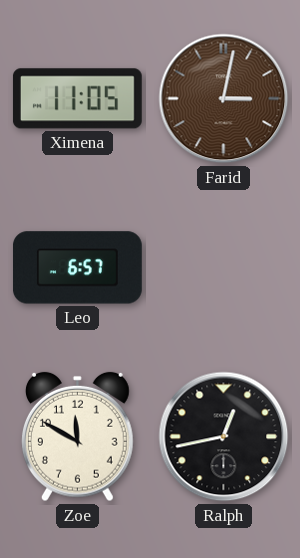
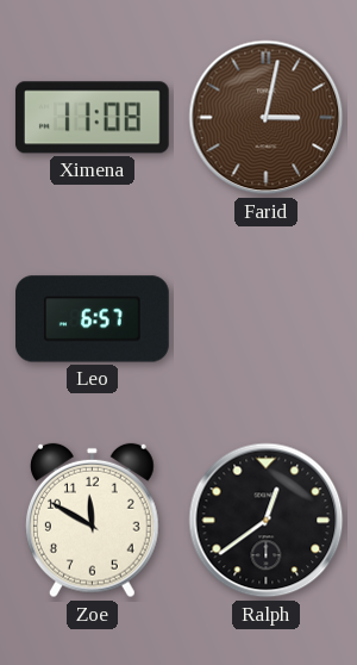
Ximena: 11:05 -> 11:08 (92, 118)
Ralph: 12:43 -> 12:39 (267, 521)
